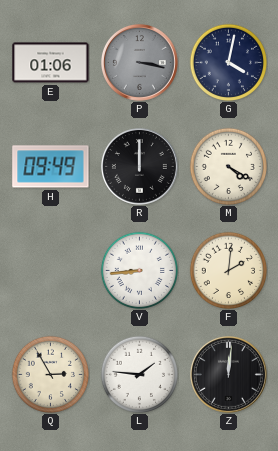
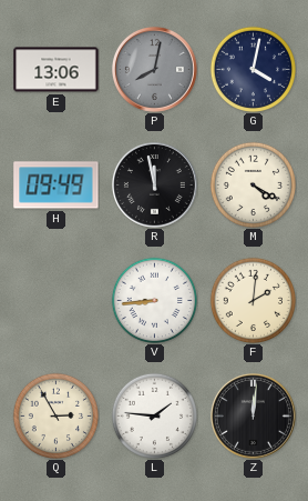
E: 01:06 -> 13:06 (57, 70)
P: 3:17 -> 8:02 (154, 69)
R: 12:00 -> 11:58 (154, 184)
